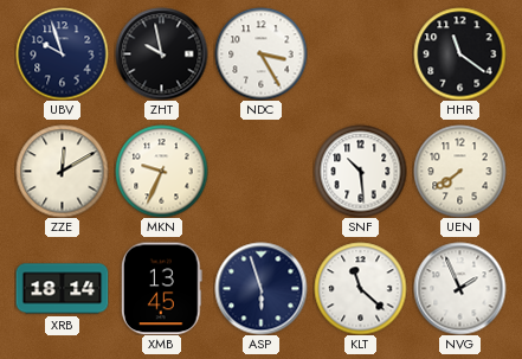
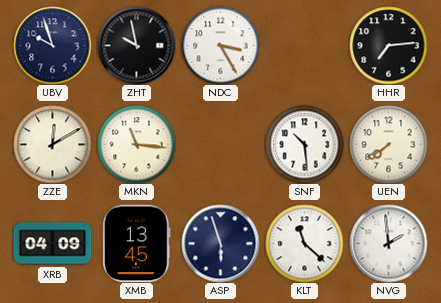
HHR: 11:21 -> 7:14 (388, 45)
MKN: 9:34 -> 11:16 (136, 144)
XRB: 18:14 -> 04:09 (52, 244)
NVG: 1:56 -> 1:59 (388, 243)
